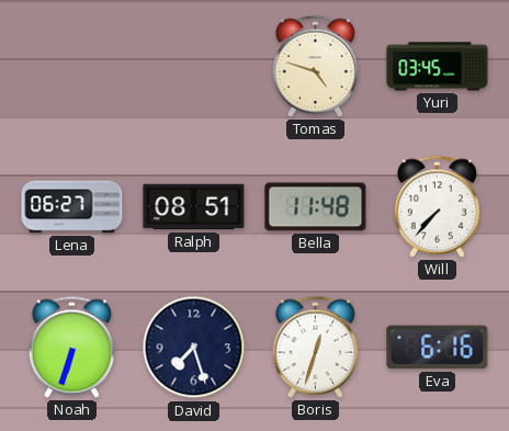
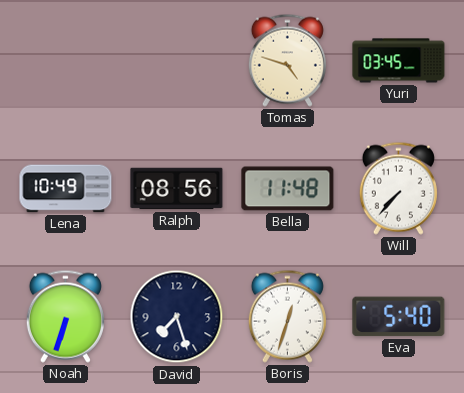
Lena: 06:27 -> 10:49 (66, 189)
Ralph: 08:51 -> 08:56 (177, 189)
Eva: 6:16 -> 5:40 (399, 317)
